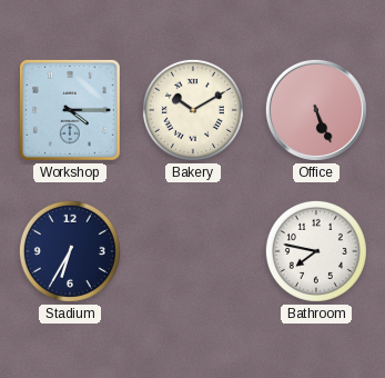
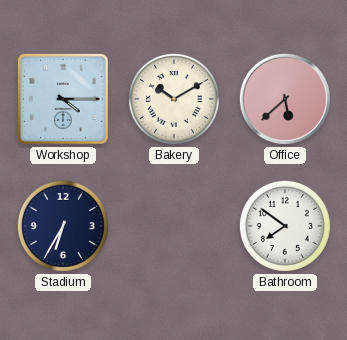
Office: 5:26 -> 5:38 (285, 99)
Bathroom: 7:47 -> 7:51 (285, 226)
